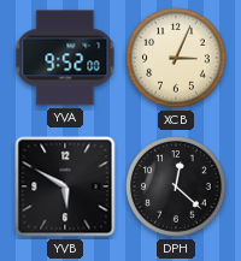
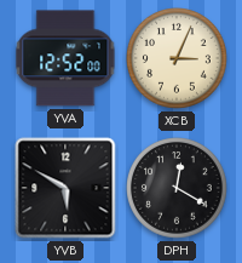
YVA: 9:52 -> 12:52 (65, 58)
DPH: 12:22 -> 12:20 (178, 189)
